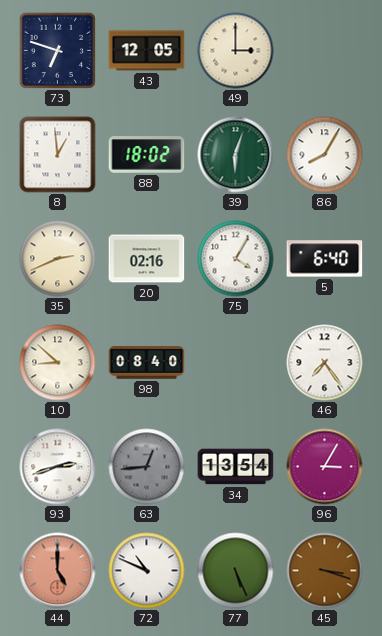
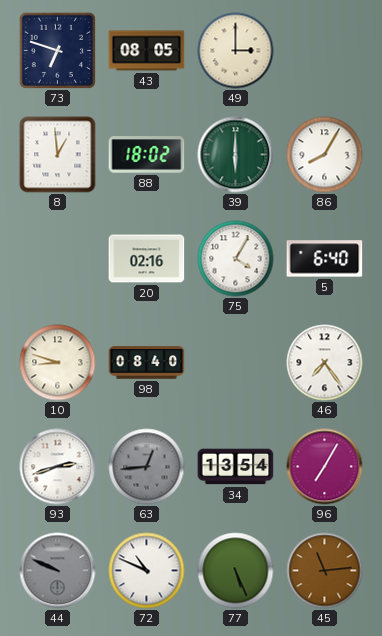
43: 12:05 -> 08:05 (147, 51)
39: 6:03 -> 6:00 (236, 155)
35: 2:41 -> none (58, 259)
10: 8:52 -> 8:48 (58, 363)
96: 3:05 -> 7:05 (325, 467)
44: 5:00 -> 9:49 (58, 571)
44 dial: salmon -> grey (58, 571)
45: 3:18 -> 11:14 (325, 571)
